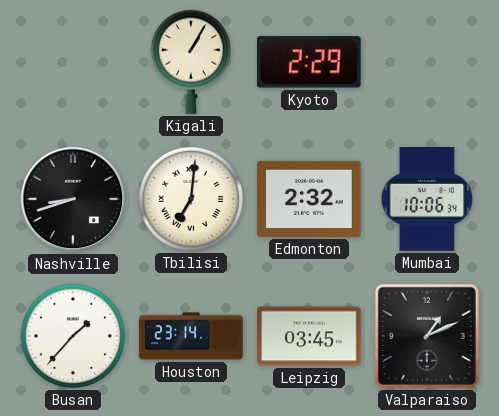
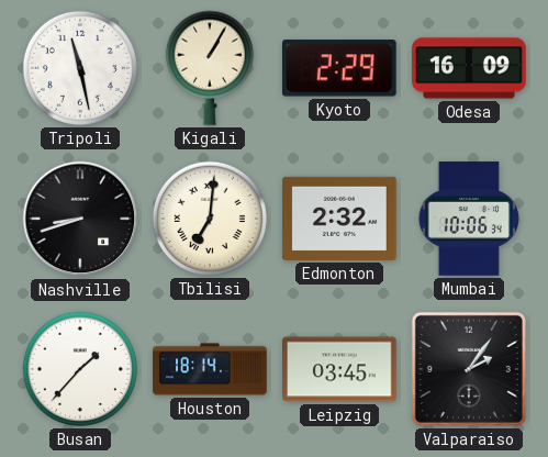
Tripoli: none -> 11:28 (80, 68)
Odesa: none -> 16:09 (469, 68)
Houston: 23:14 -> 18:14 (210, 369)
Valparaiso: 1:11 -> 2:06 (469, 369)
